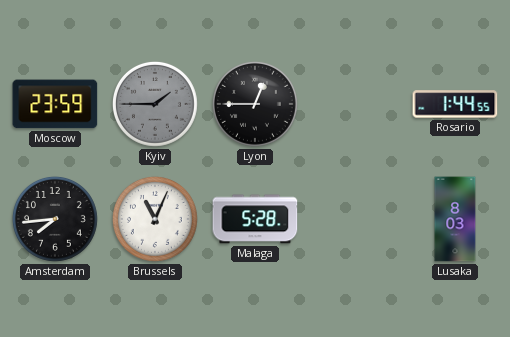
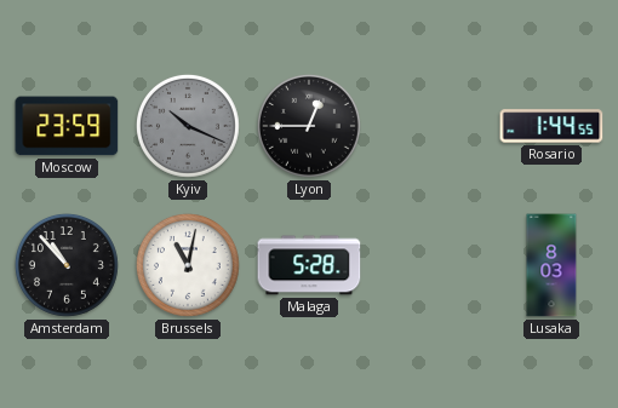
Kyiv: 1:45 -> 10:19 (188, 126)
Amsterdam: 7:44 -> 10:53 (67, 265)
Brussels: 11:04 -> 11:02 (188, 265)
